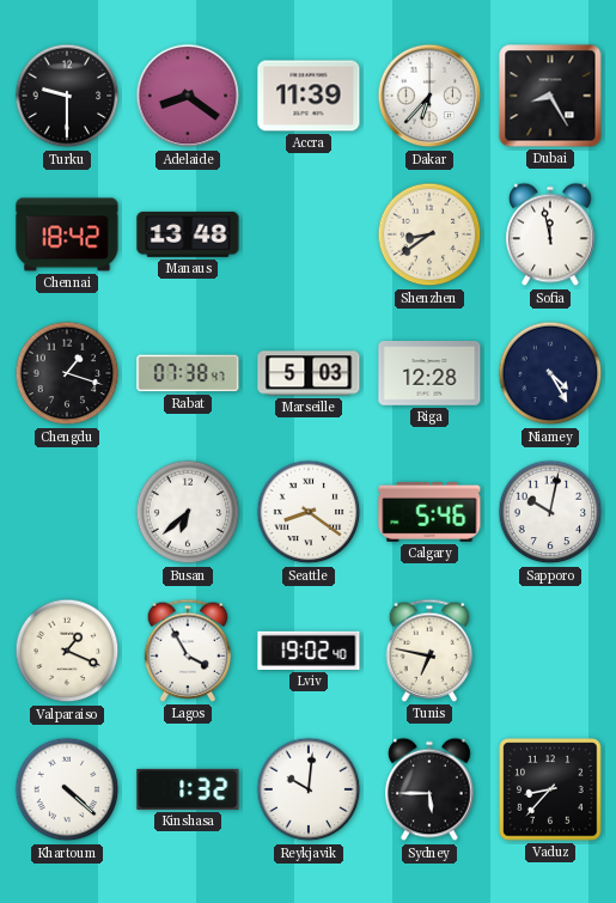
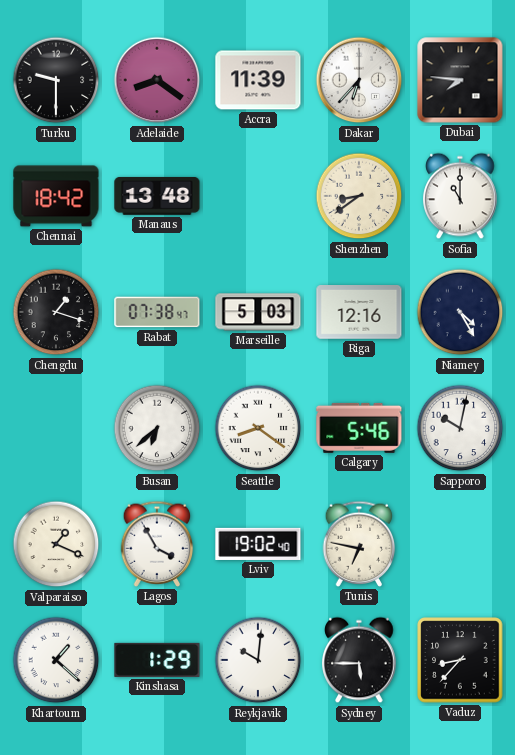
Dubai: 8:25 -> 7:46 (460, 80)
Sofia: 11:58 -> 11:00 (460, 196)
Riga: 12:28 -> 12:16 (359, 313)
Khartoum: 4:22 -> 1:22 (56, 660)
Kinshasa: 1:32 -> 1:29 (157, 660)
